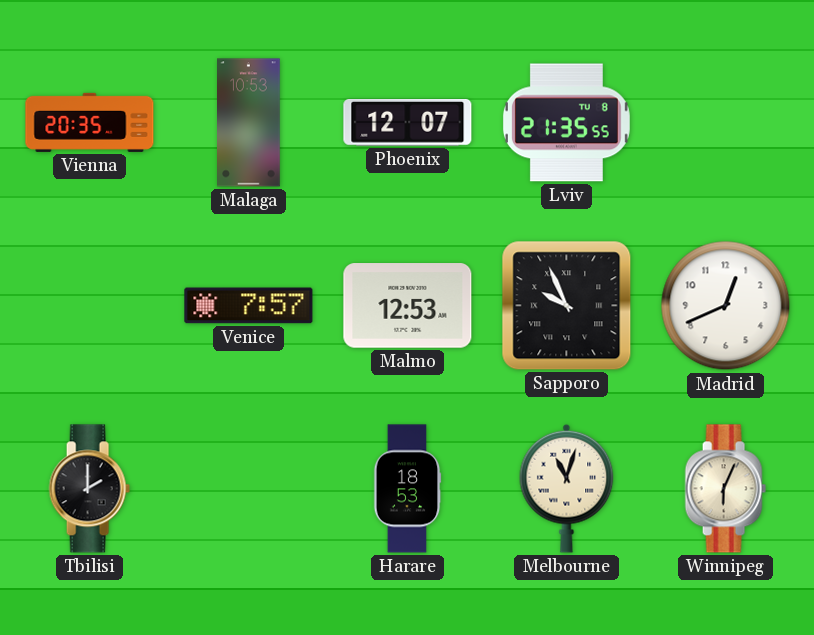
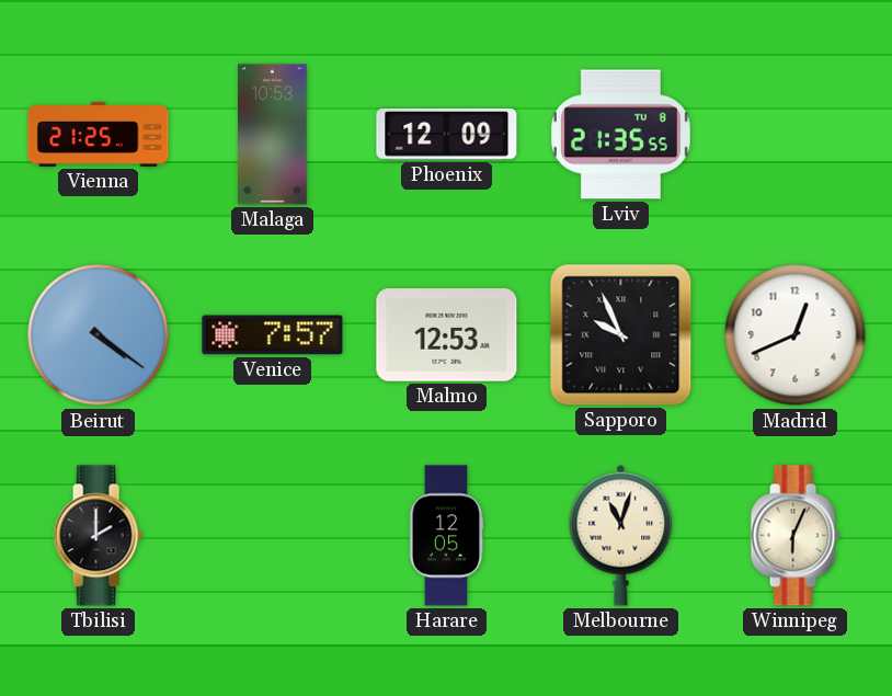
Vienna: 20:35 -> 21:25 (99, 134)
Phoenix: 12:07 -> 12:09 (447, 135)
Beirut: none -> 4:21 (99, 335)
Harare: 18:53 -> 12:05 (446, 536)
